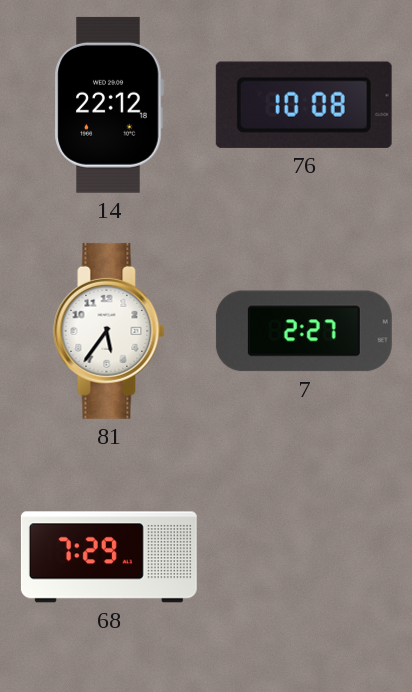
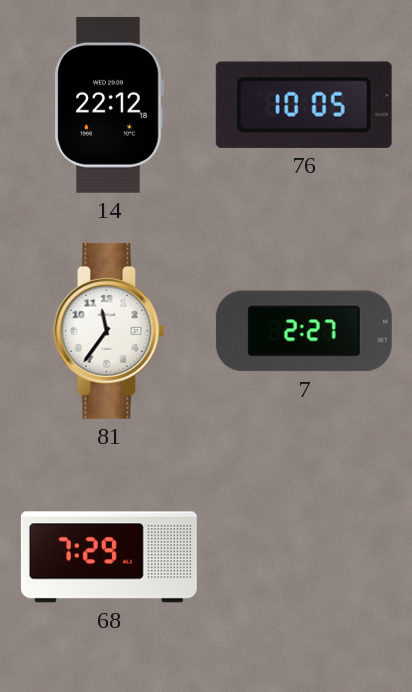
76: 10:08 -> 10:05 (304, 105)
81: 5:36 -> 11:36 (109, 331)
